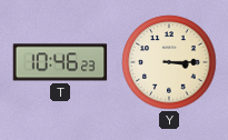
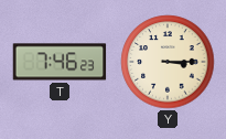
T: 10:46 -> 7:46 (60, 62)
